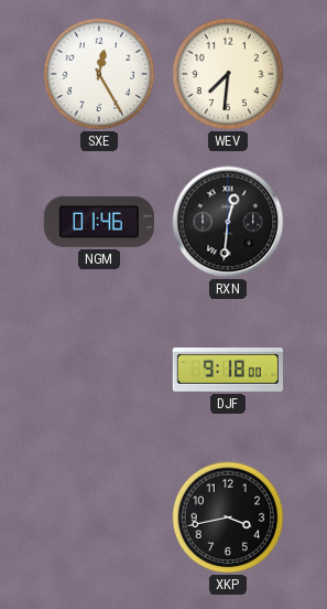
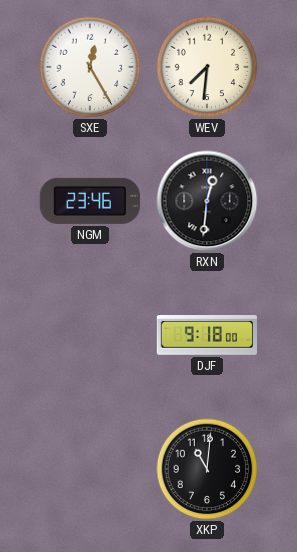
NGM: 01:46 -> 23:46 (90, 201)
XKP: 3:43 -> 11:01 (207, 469)
